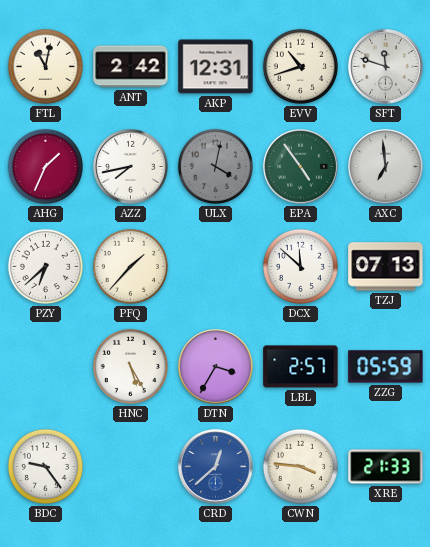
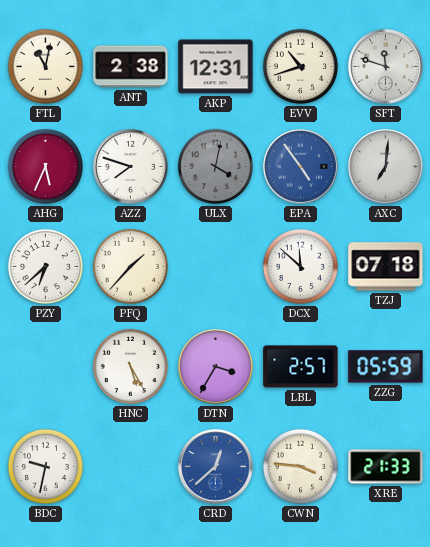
ANT: 2:42 -> 2:38 (131, 67)
AHG: 1:34 -> 5:34 (45, 166)
AZZ: 7:43 -> 7:48 (131, 167)
EPA dial: green -> blue (301, 167)
AXC: 6:59 -> 7:01 (386, 167)
TZJ: 07:13 -> 07:18 (386, 267)
BDC: 9:24 -> 9:32 (45, 466)
